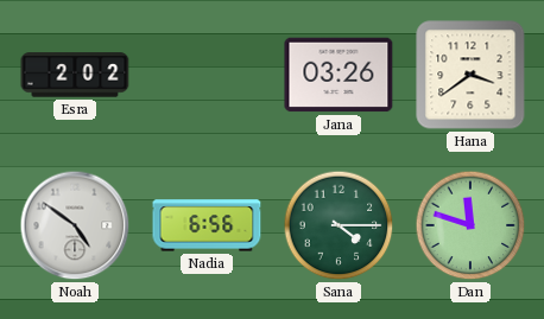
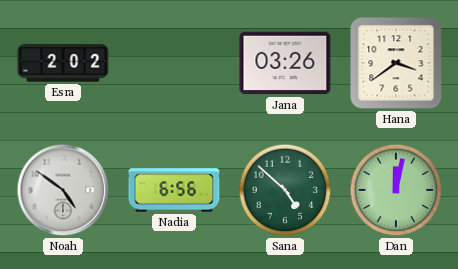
Sana: 4:15 -> 4:52 (285, 190)
Dan: 11:48 -> 12:02 (396, 190)
